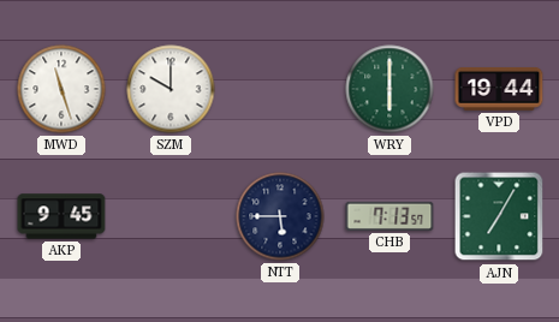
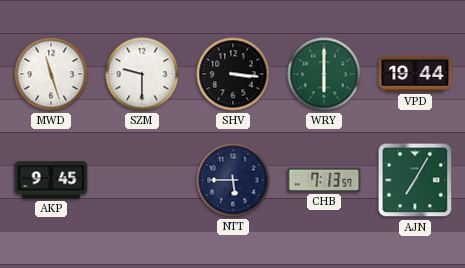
SZM: 10:00 -> 9:30 (142, 74)
SHV: none -> 3:16 (233, 74)
